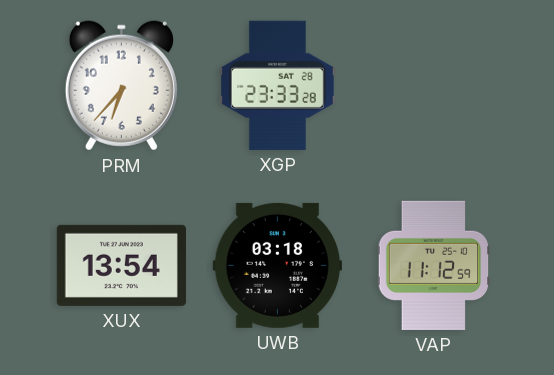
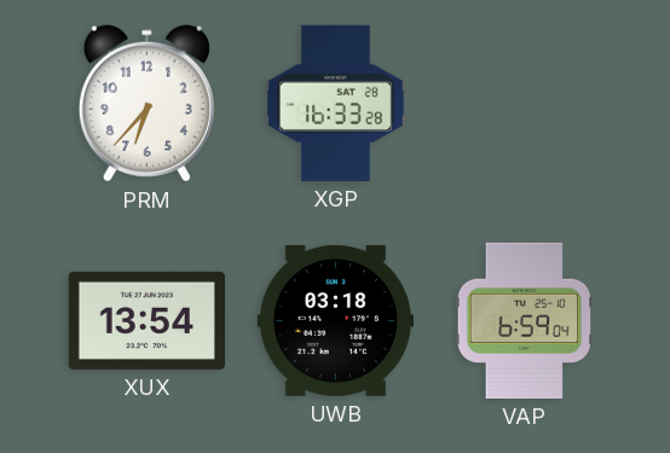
XGP: 23:33 -> 16:33 (335, 103)
VAP: 11:12 -> 6:59 (525, 320)
